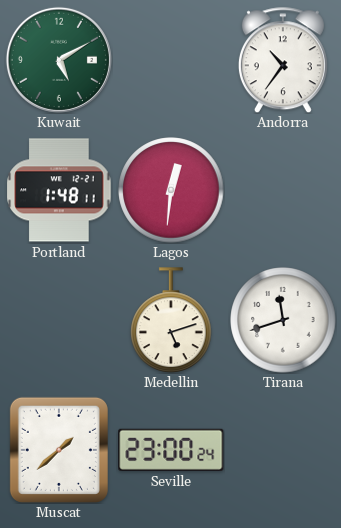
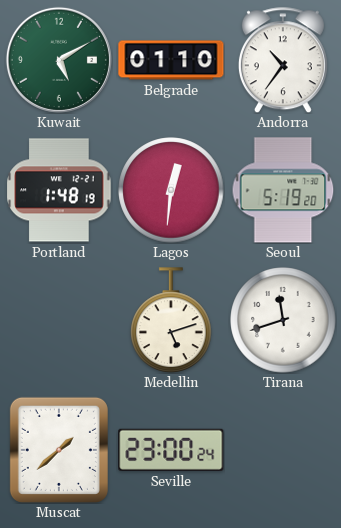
Belgrade: none -> 01:10 (171, 60)
Portland: 1:48:11 -> 1:48:19 (59, 190)
Seoul: none -> 5:19 (283, 190)
